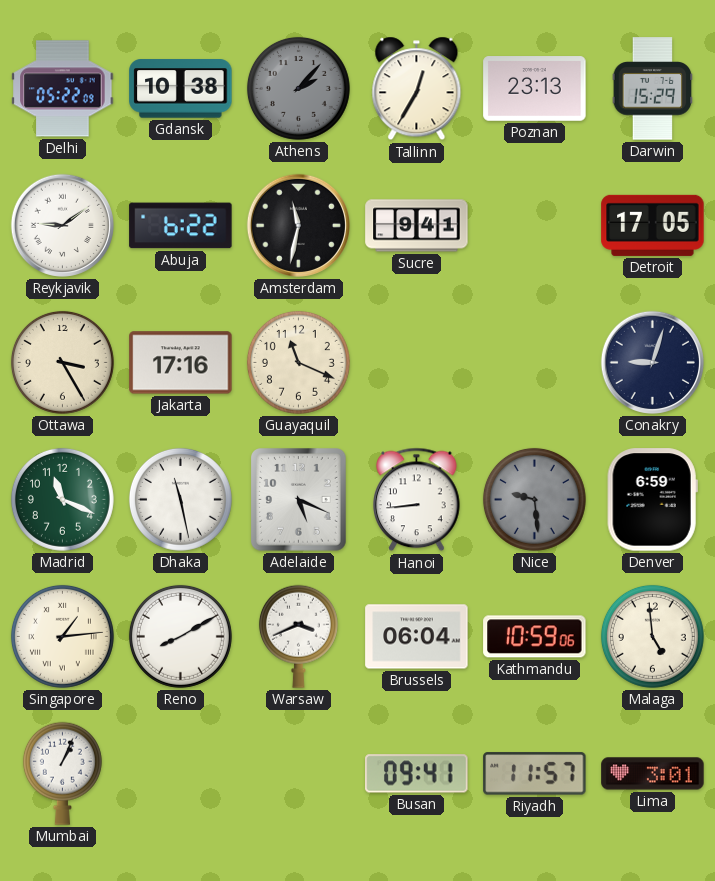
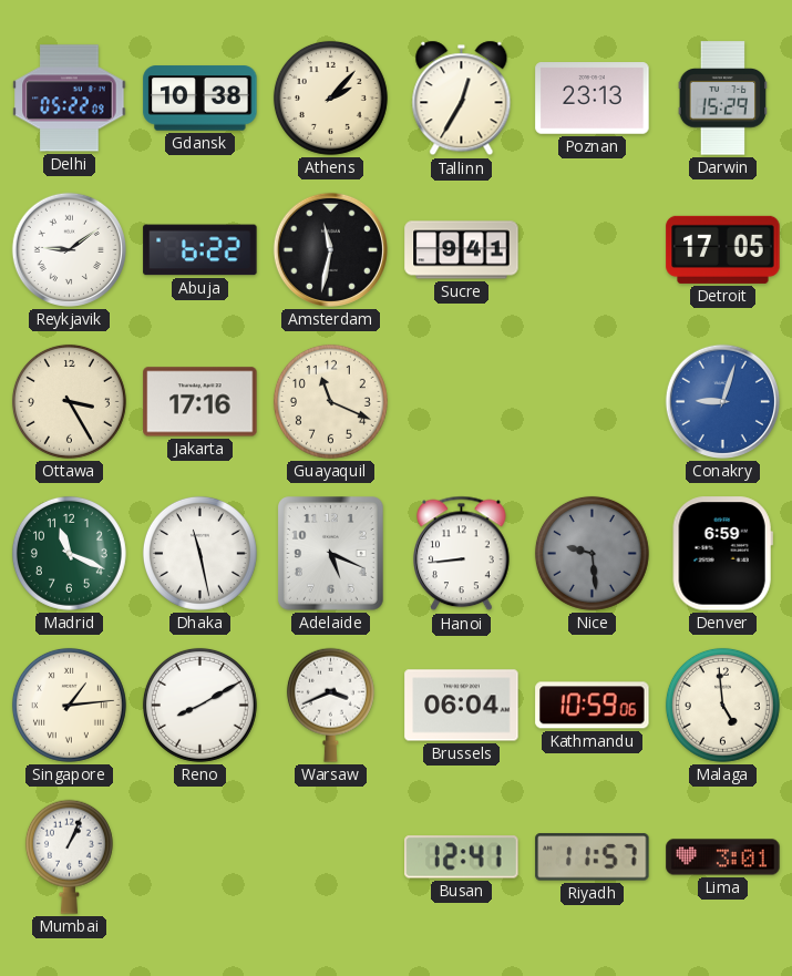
Athens dial: grey -> cream (330, 97)
Conakry dial: navy -> blue (722, 401)
Busan: 09:41 -> 12:41 (462, 857)
